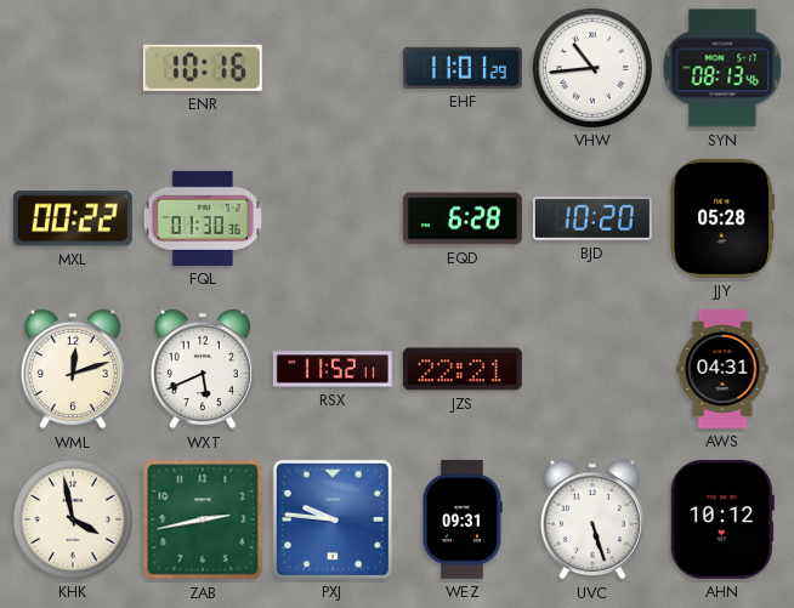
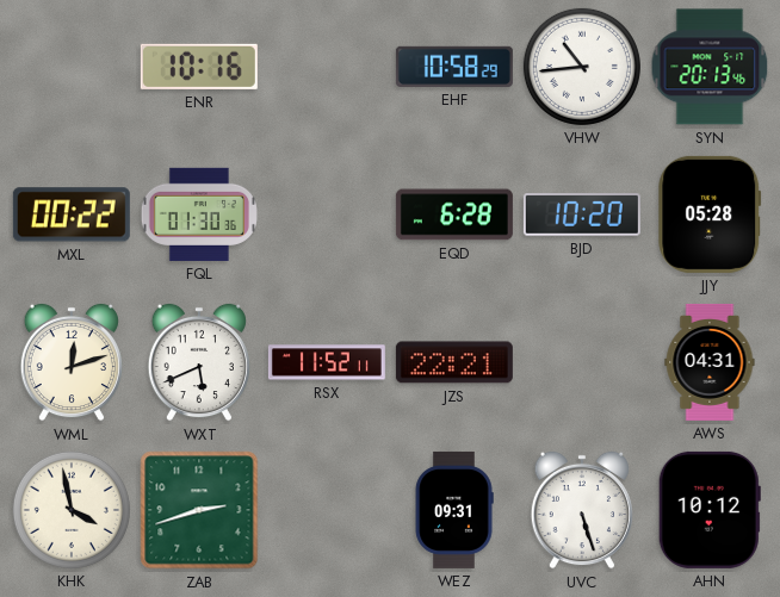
EHF: 11:01 -> 10:58 (454, 67)
SYN: 08:13 -> 20:13 (710, 67)
ZAB: 2:43 -> 2:42 (199, 510)
PXJ: 9:46 -> none (333, 519)
